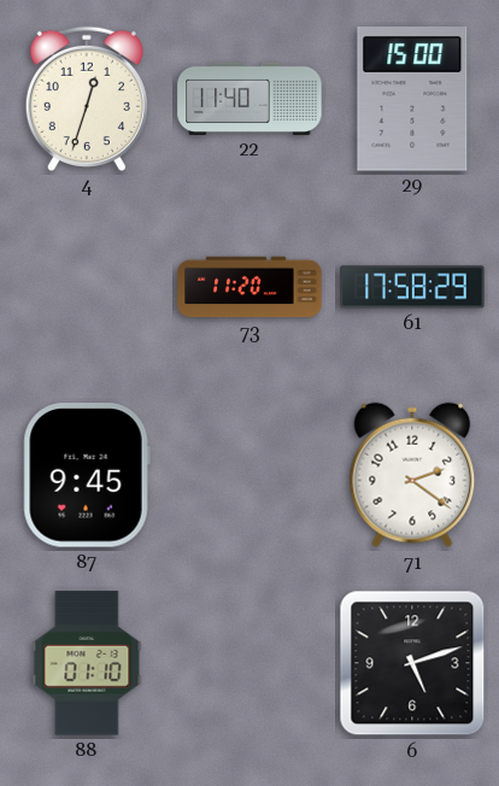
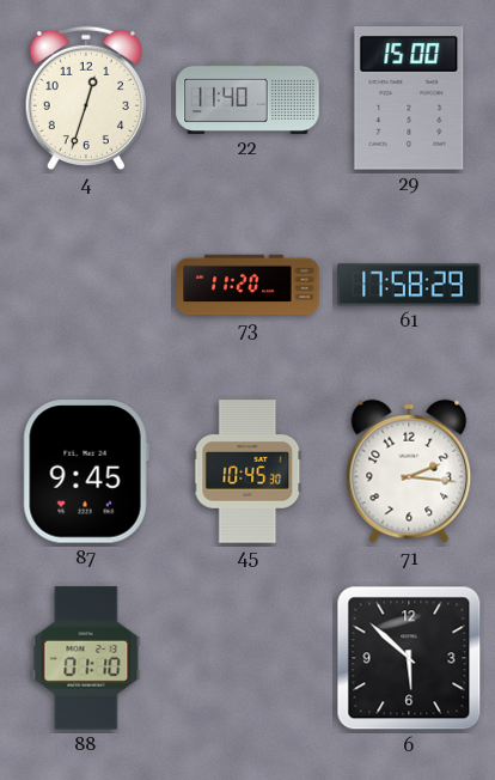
45: none -> 10:45 (247, 471)
71: 2:21 -> 2:16 (409, 471)
6: 5:12 -> 5:52 (409, 658)
